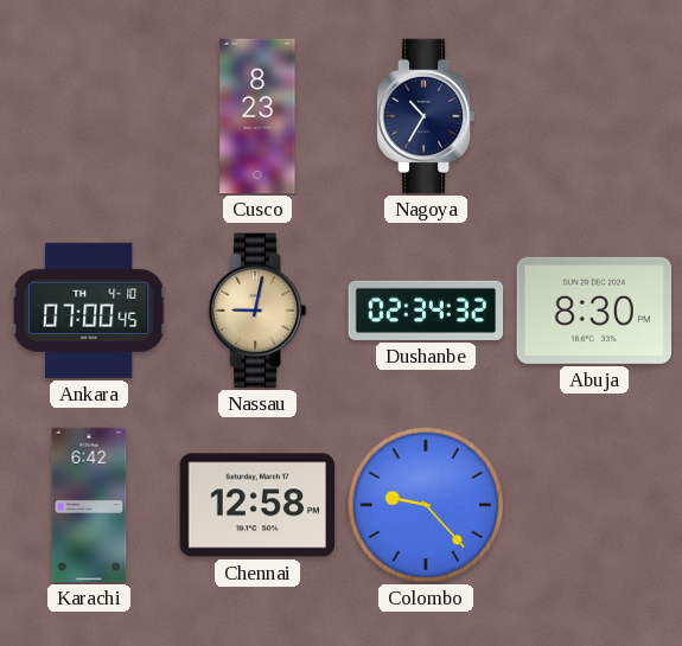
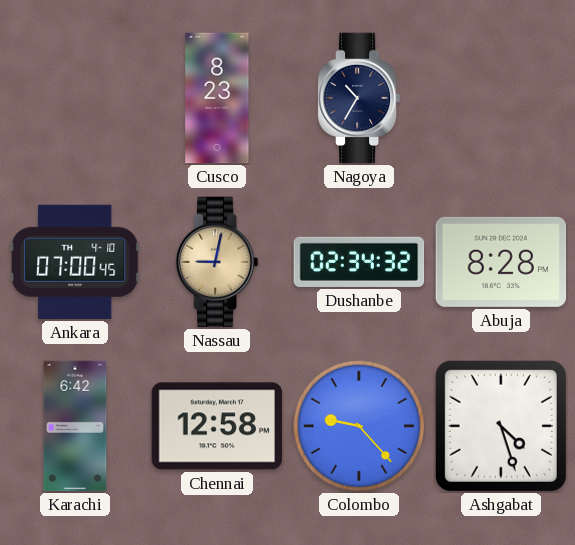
Abuja: 8:30 -> 8:28 (501, 262)
Ashgabat: none -> 4:27 (501, 426)
